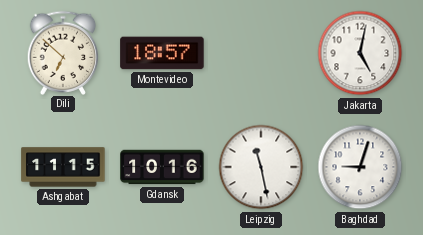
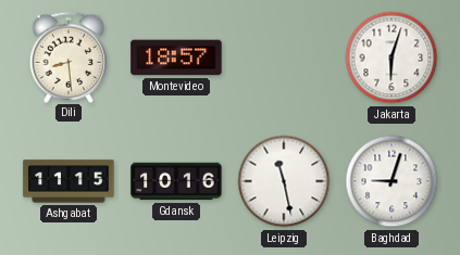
Dili: 6:52 -> 8:29 (69, 56)
Jakarta: 5:02 -> 6:03 (391, 58)
